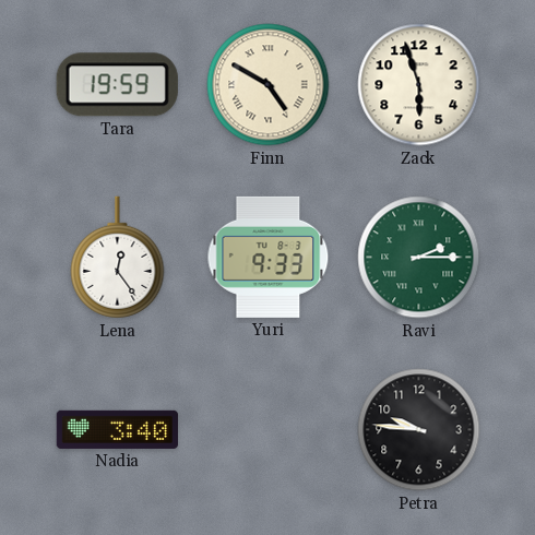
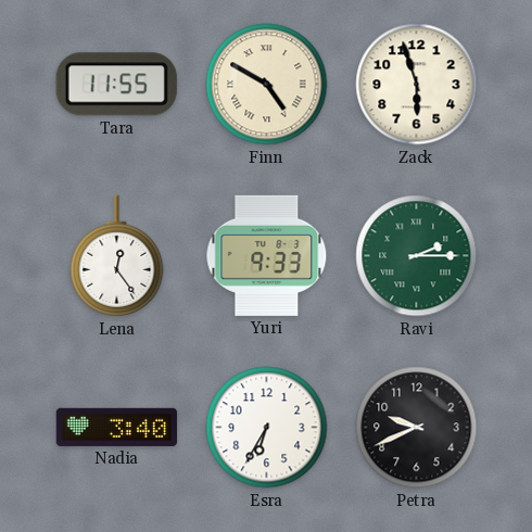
Tara: 19:59 -> 11:55 (116, 85)
Esra: none -> 6:35 (267, 428)
Petra: 9:46 -> 9:41 (417, 428)
